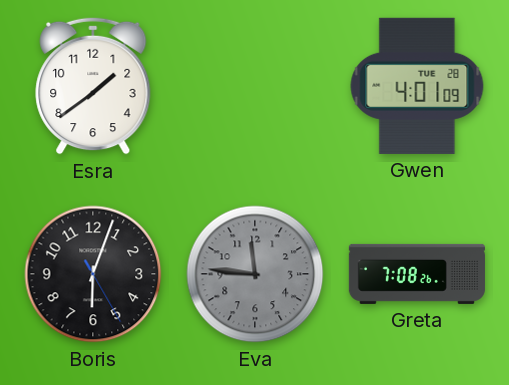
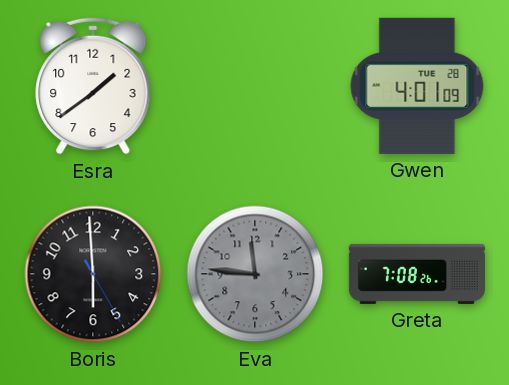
Boris: 6:03 -> 5:59 (93, 274)
